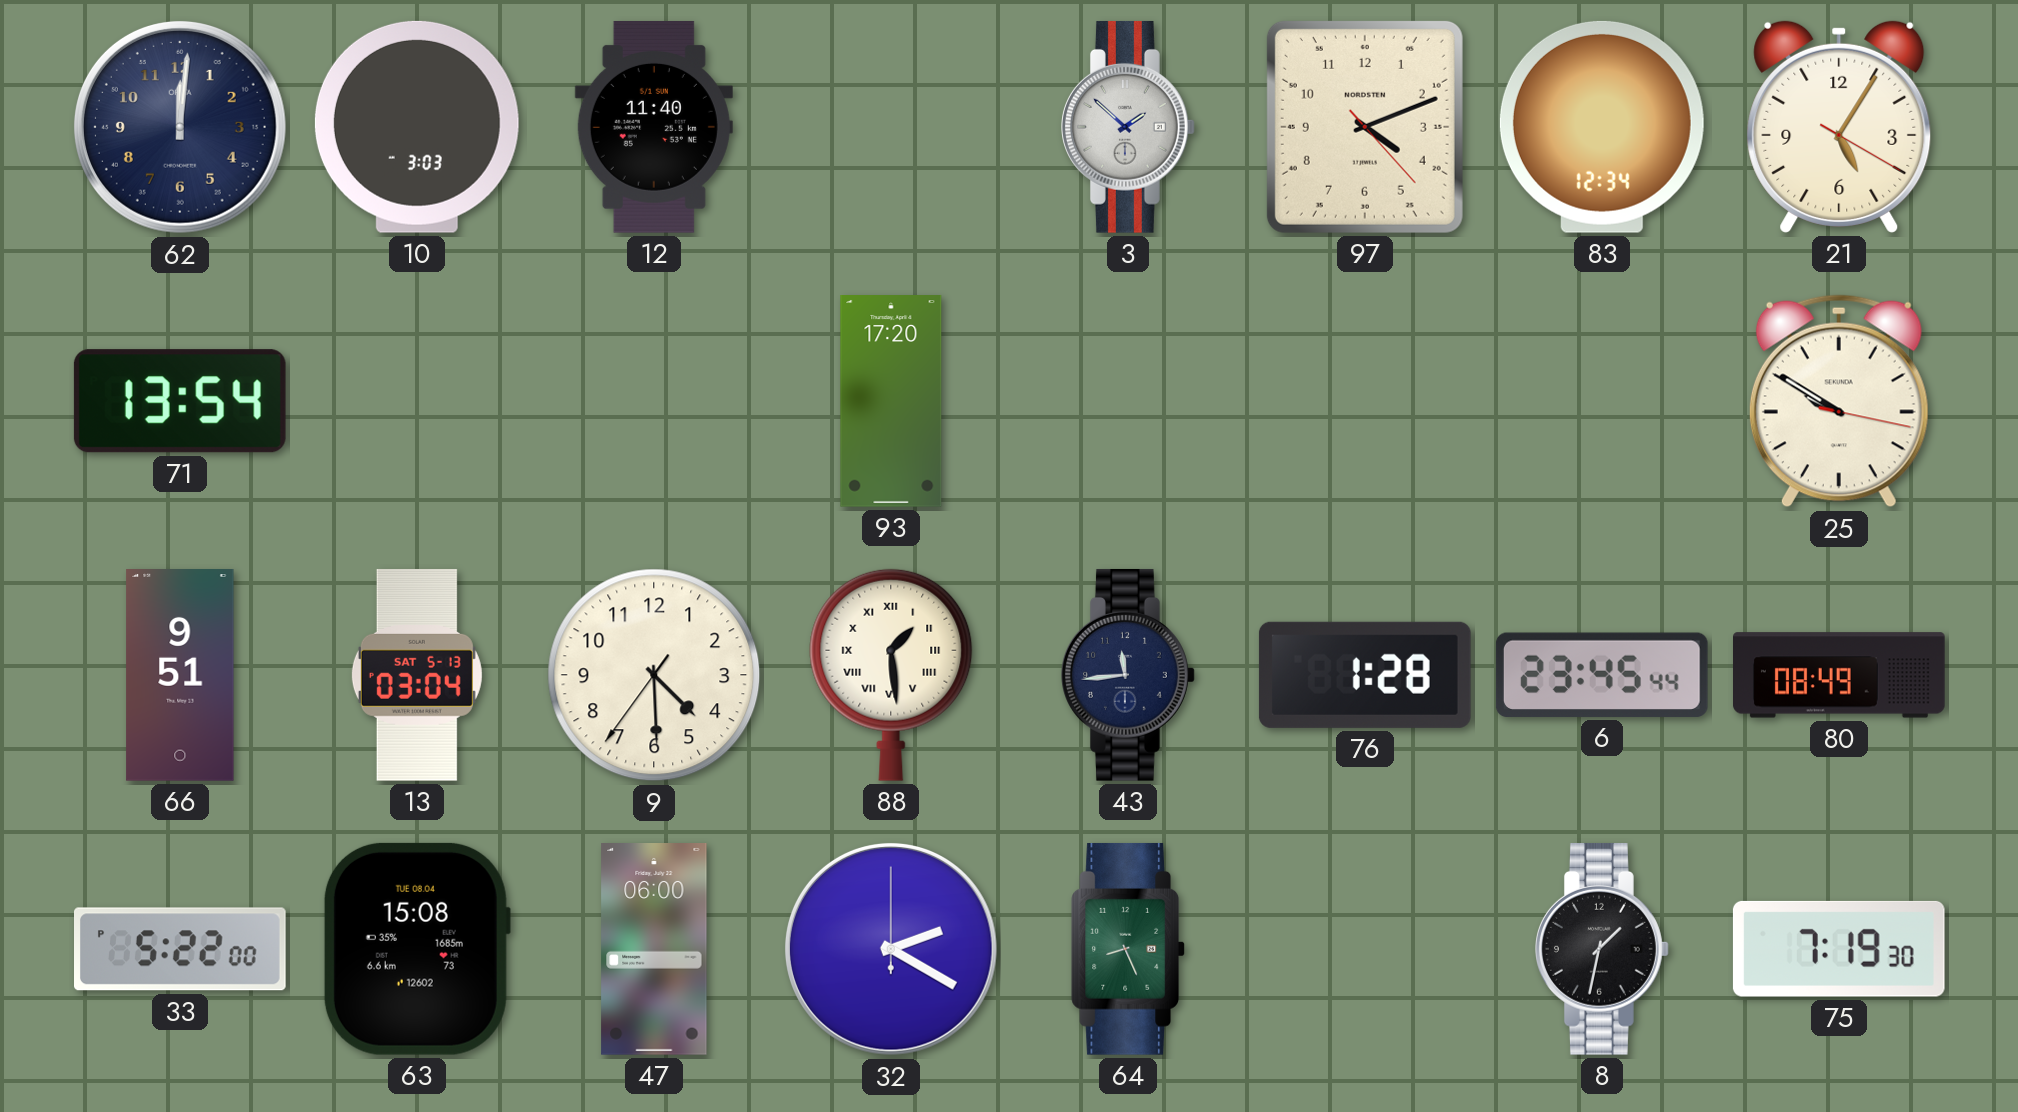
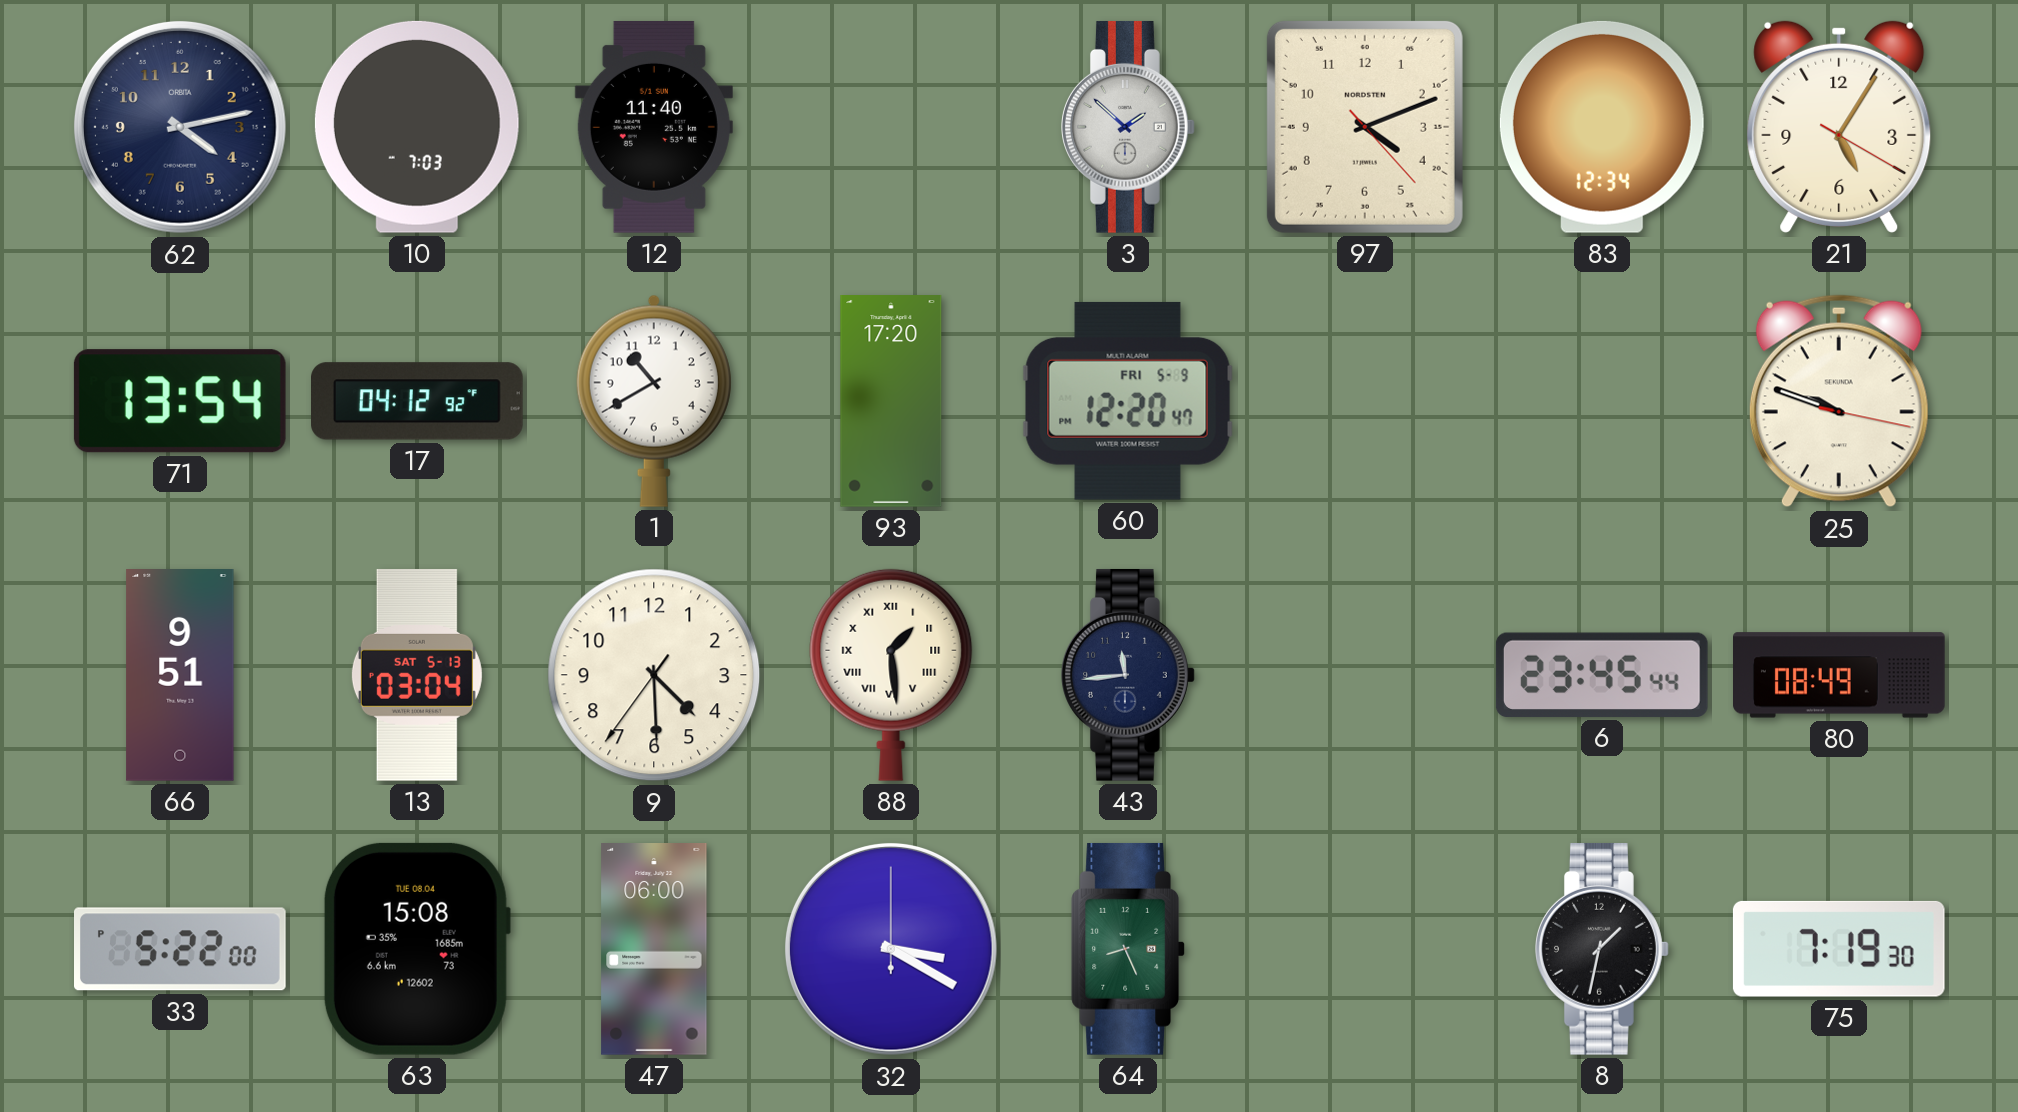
62: 12:01 -> 4:13 (180, 127)
10: 3:03 -> 7:03 (417, 127)
17: none -> 04:12 (418, 401)
1: none -> 10:40 (654, 401)
60: none -> 12:20 (1128, 401)
25: 9:50 -> 9:48 (1839, 401)
76: 1:28 -> none (1365, 675)
32: 2:20 -> 3:20 (891, 949)
